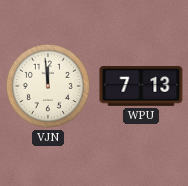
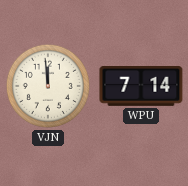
WPU: 7:13 -> 7:14 (141, 87)
